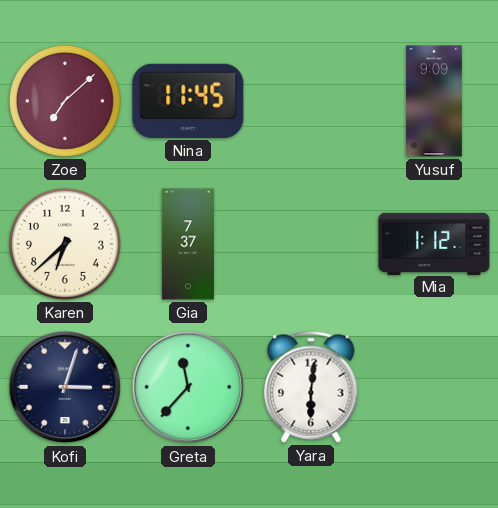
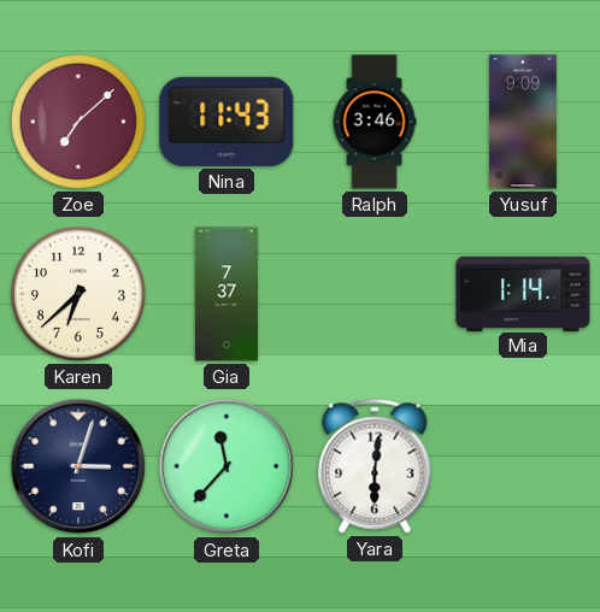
Nina: 11:45 -> 11:43 (227, 122)
Ralph: none -> 3:46 (375, 122)
Mia: 1:12 -> 1:14 (523, 293)
